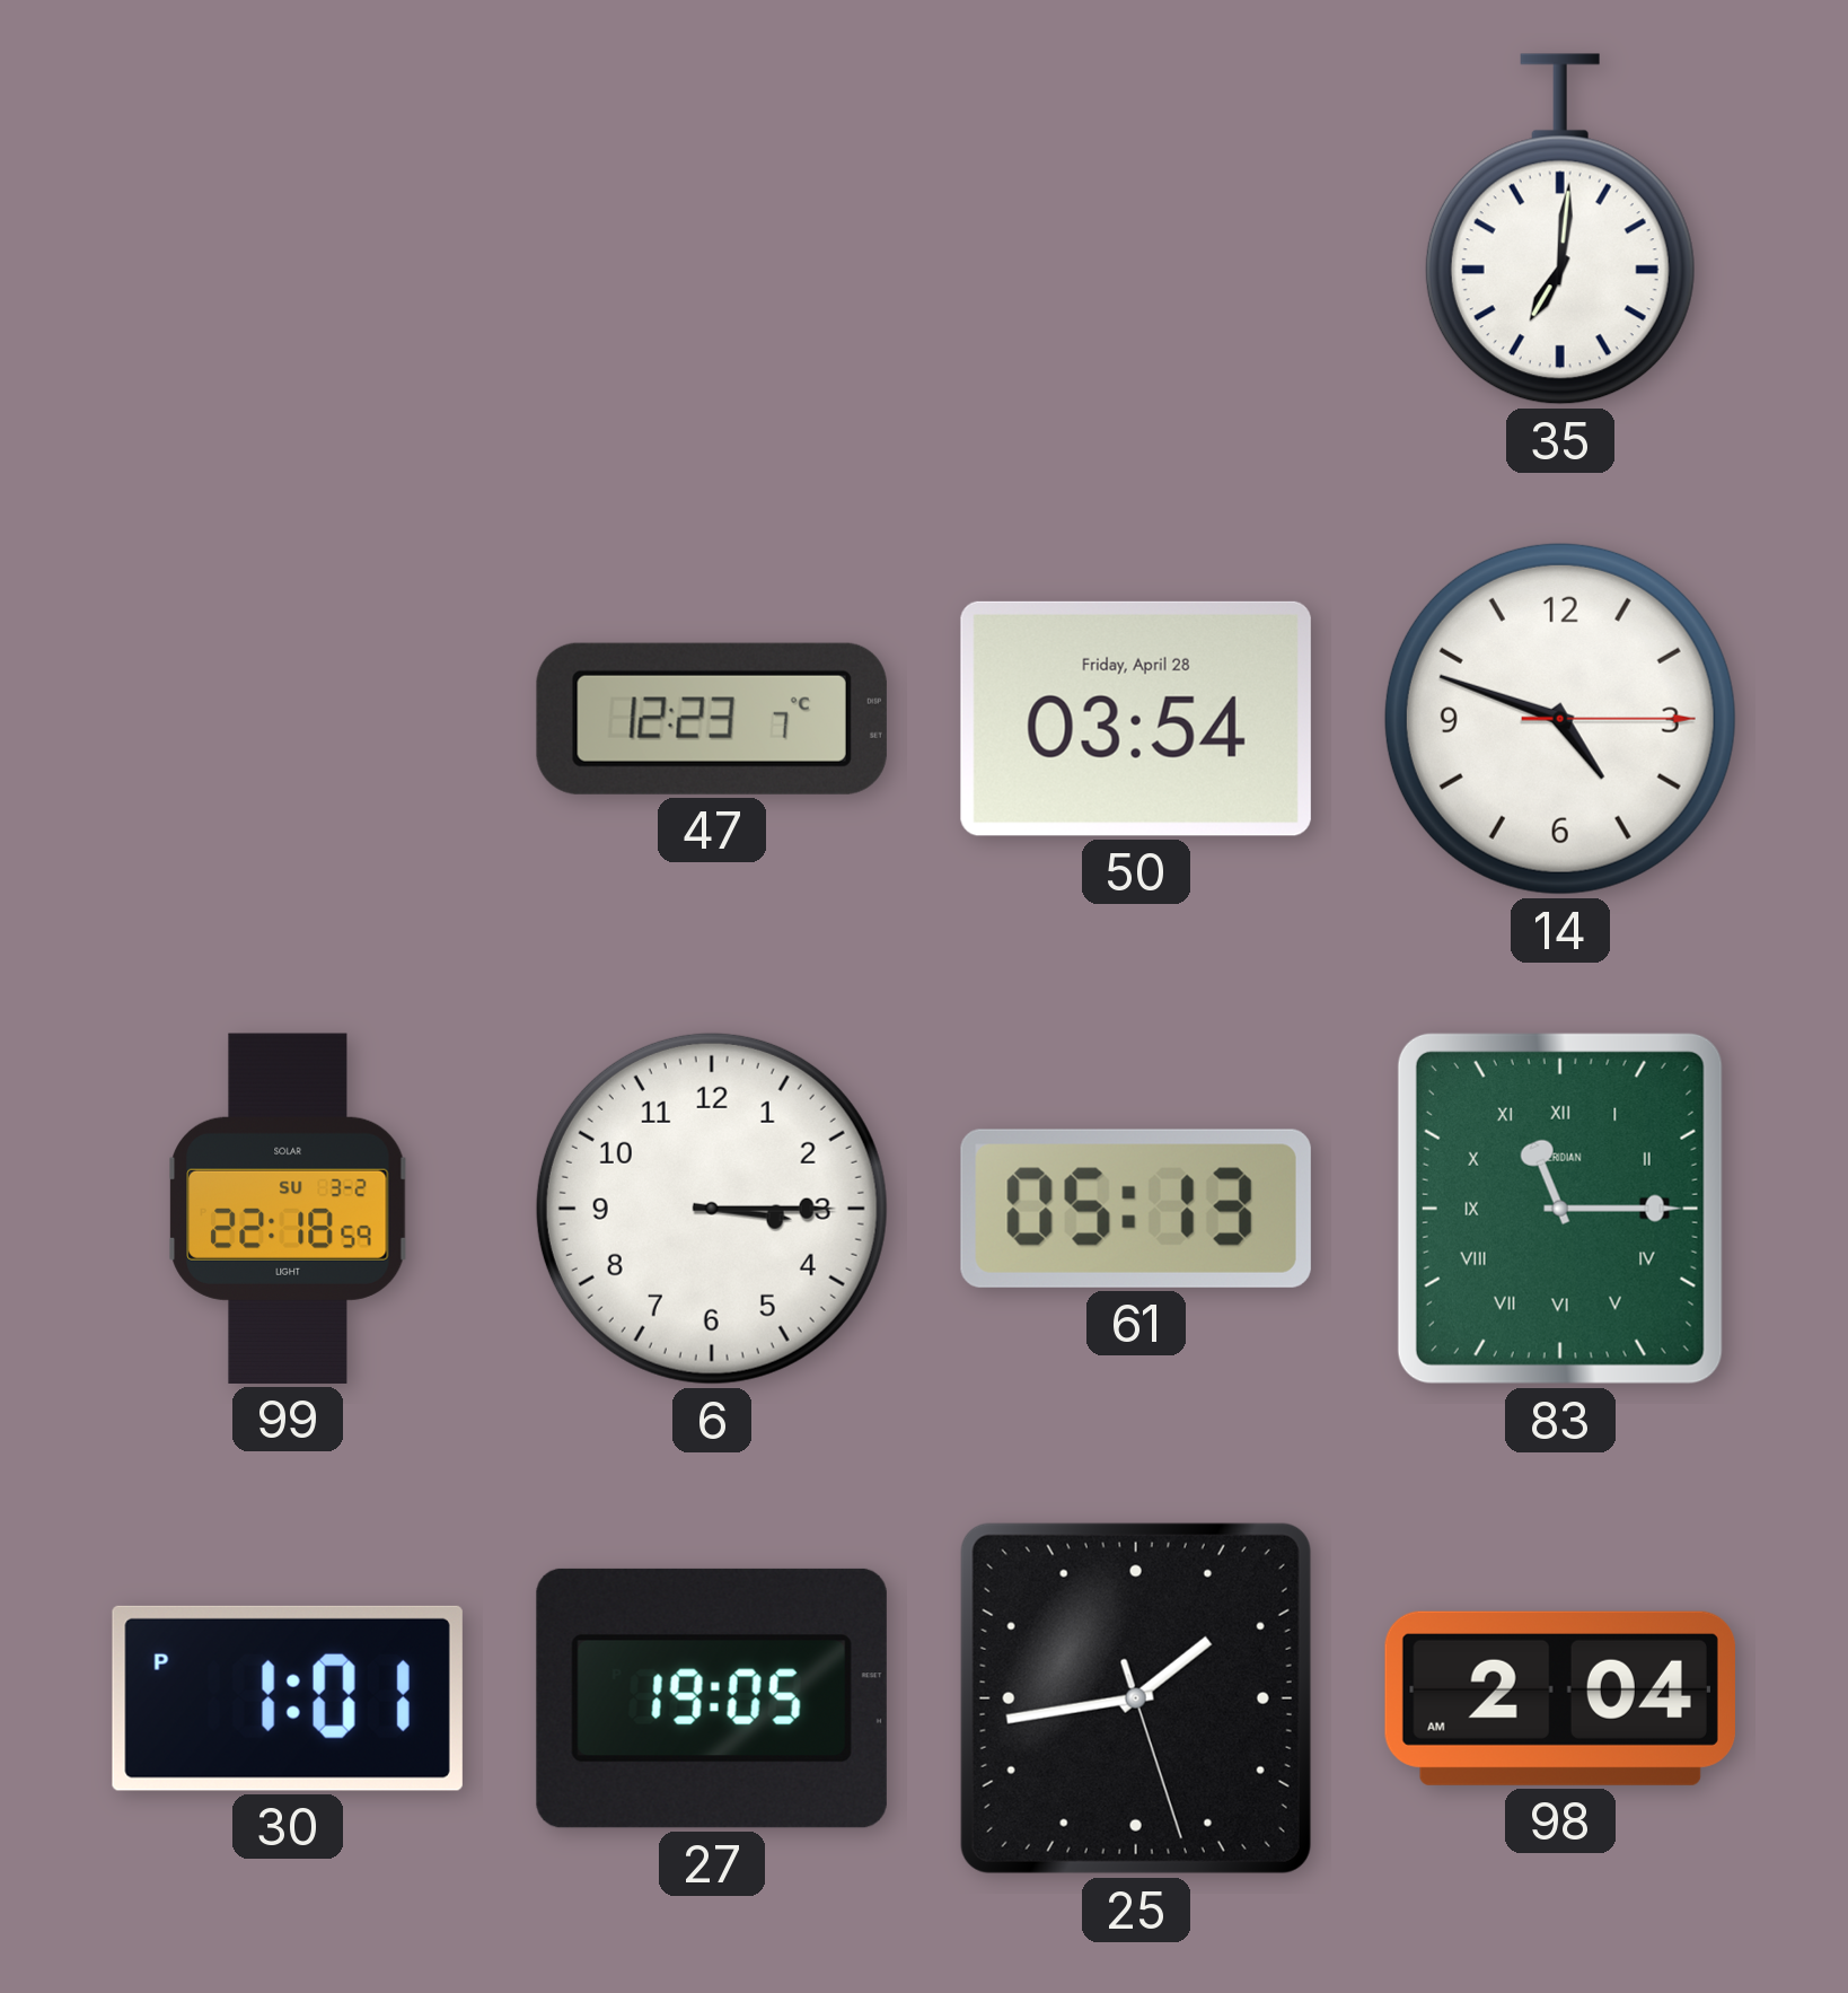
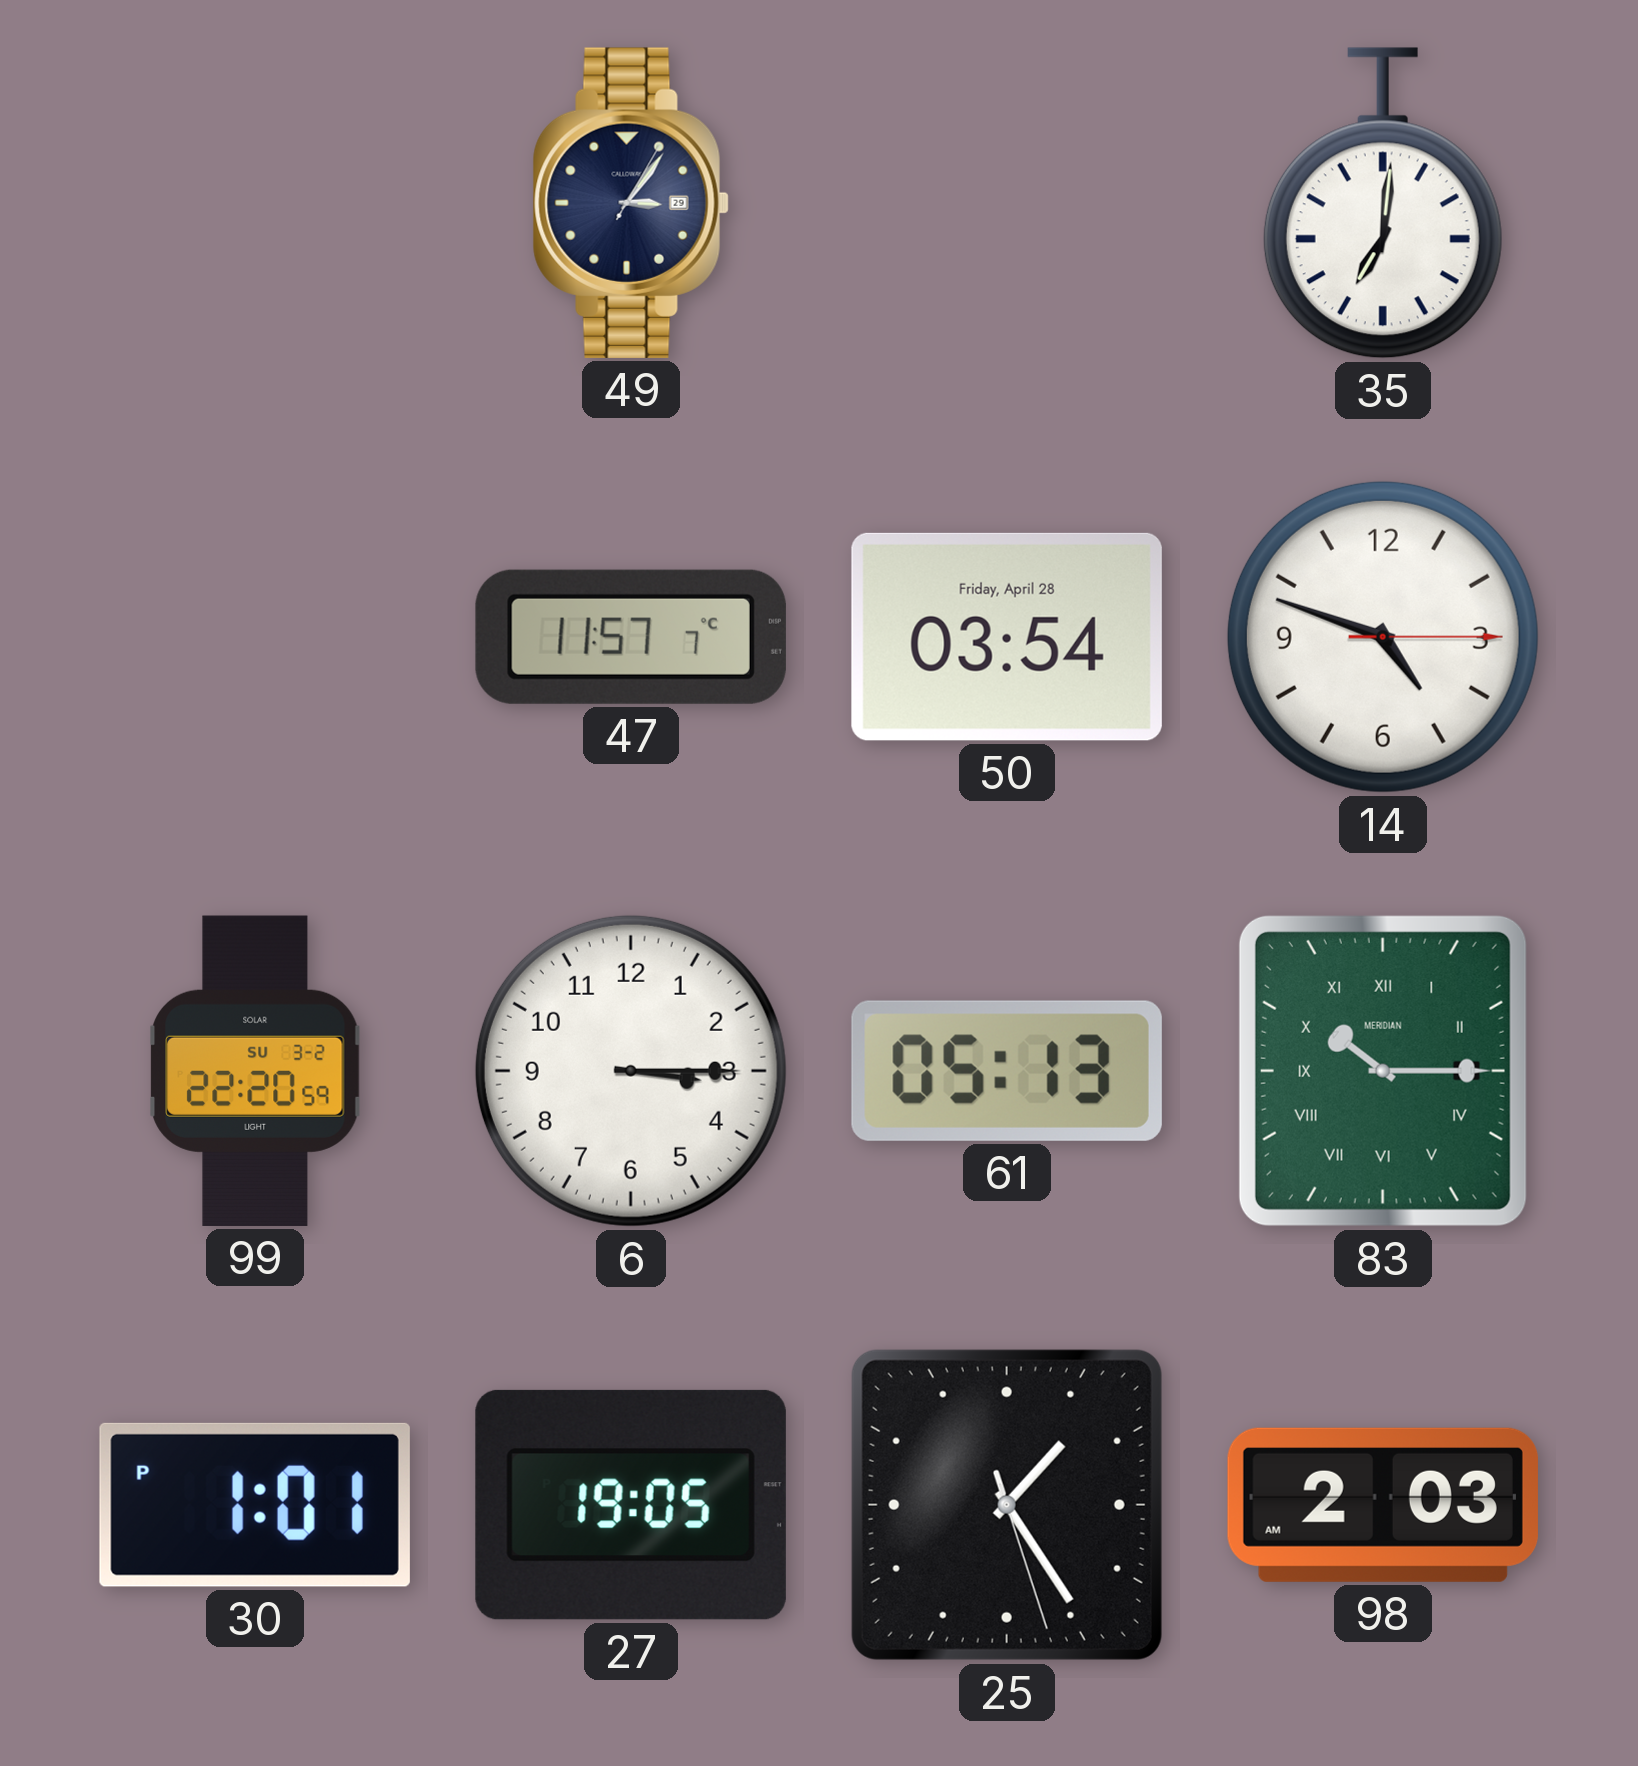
49: none -> 3:06 (631, 203)
47: 12:23 -> 11:57 (631, 637)
99: 22:18 -> 22:20 (255, 1071)
83: 11:15 -> 10:15 (1383, 1071)
25: 1:43 -> 1:24 (1007, 1505)
98: 2:04 -> 2:03 (1383, 1505)
